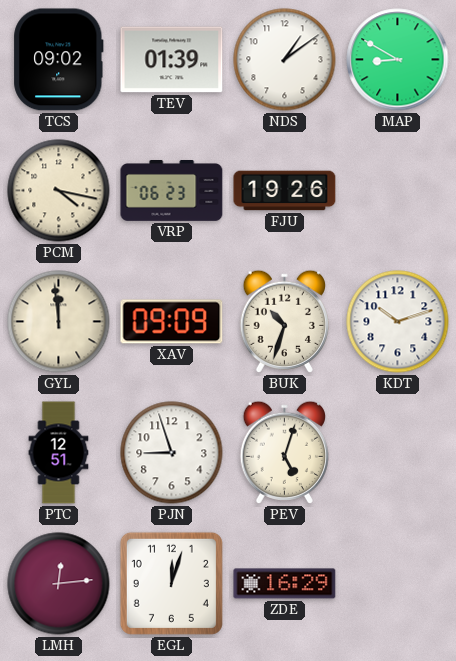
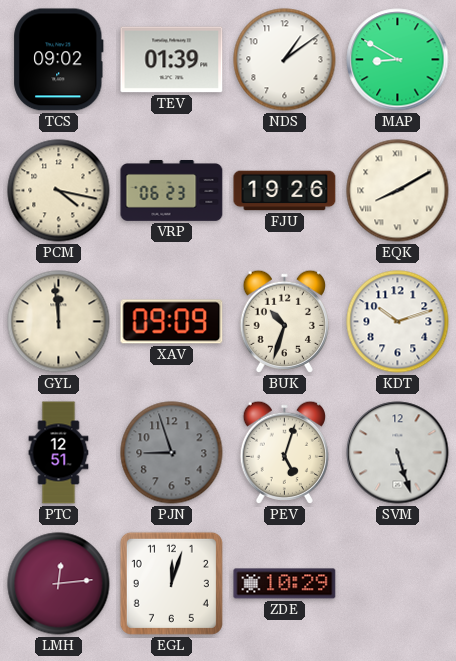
EQK: none -> 8:10 (398, 191)
PJN dial: white -> grey (172, 453)
SVM: none -> 5:27 (398, 453)
ZDE: 16:29 -> 10:29 (285, 584)
